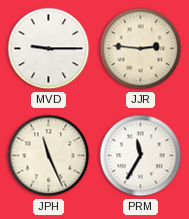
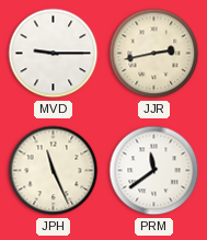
JJR: 2:46 -> 2:43 (154, 54)
PRM: 11:35 -> 11:39 (154, 171)
